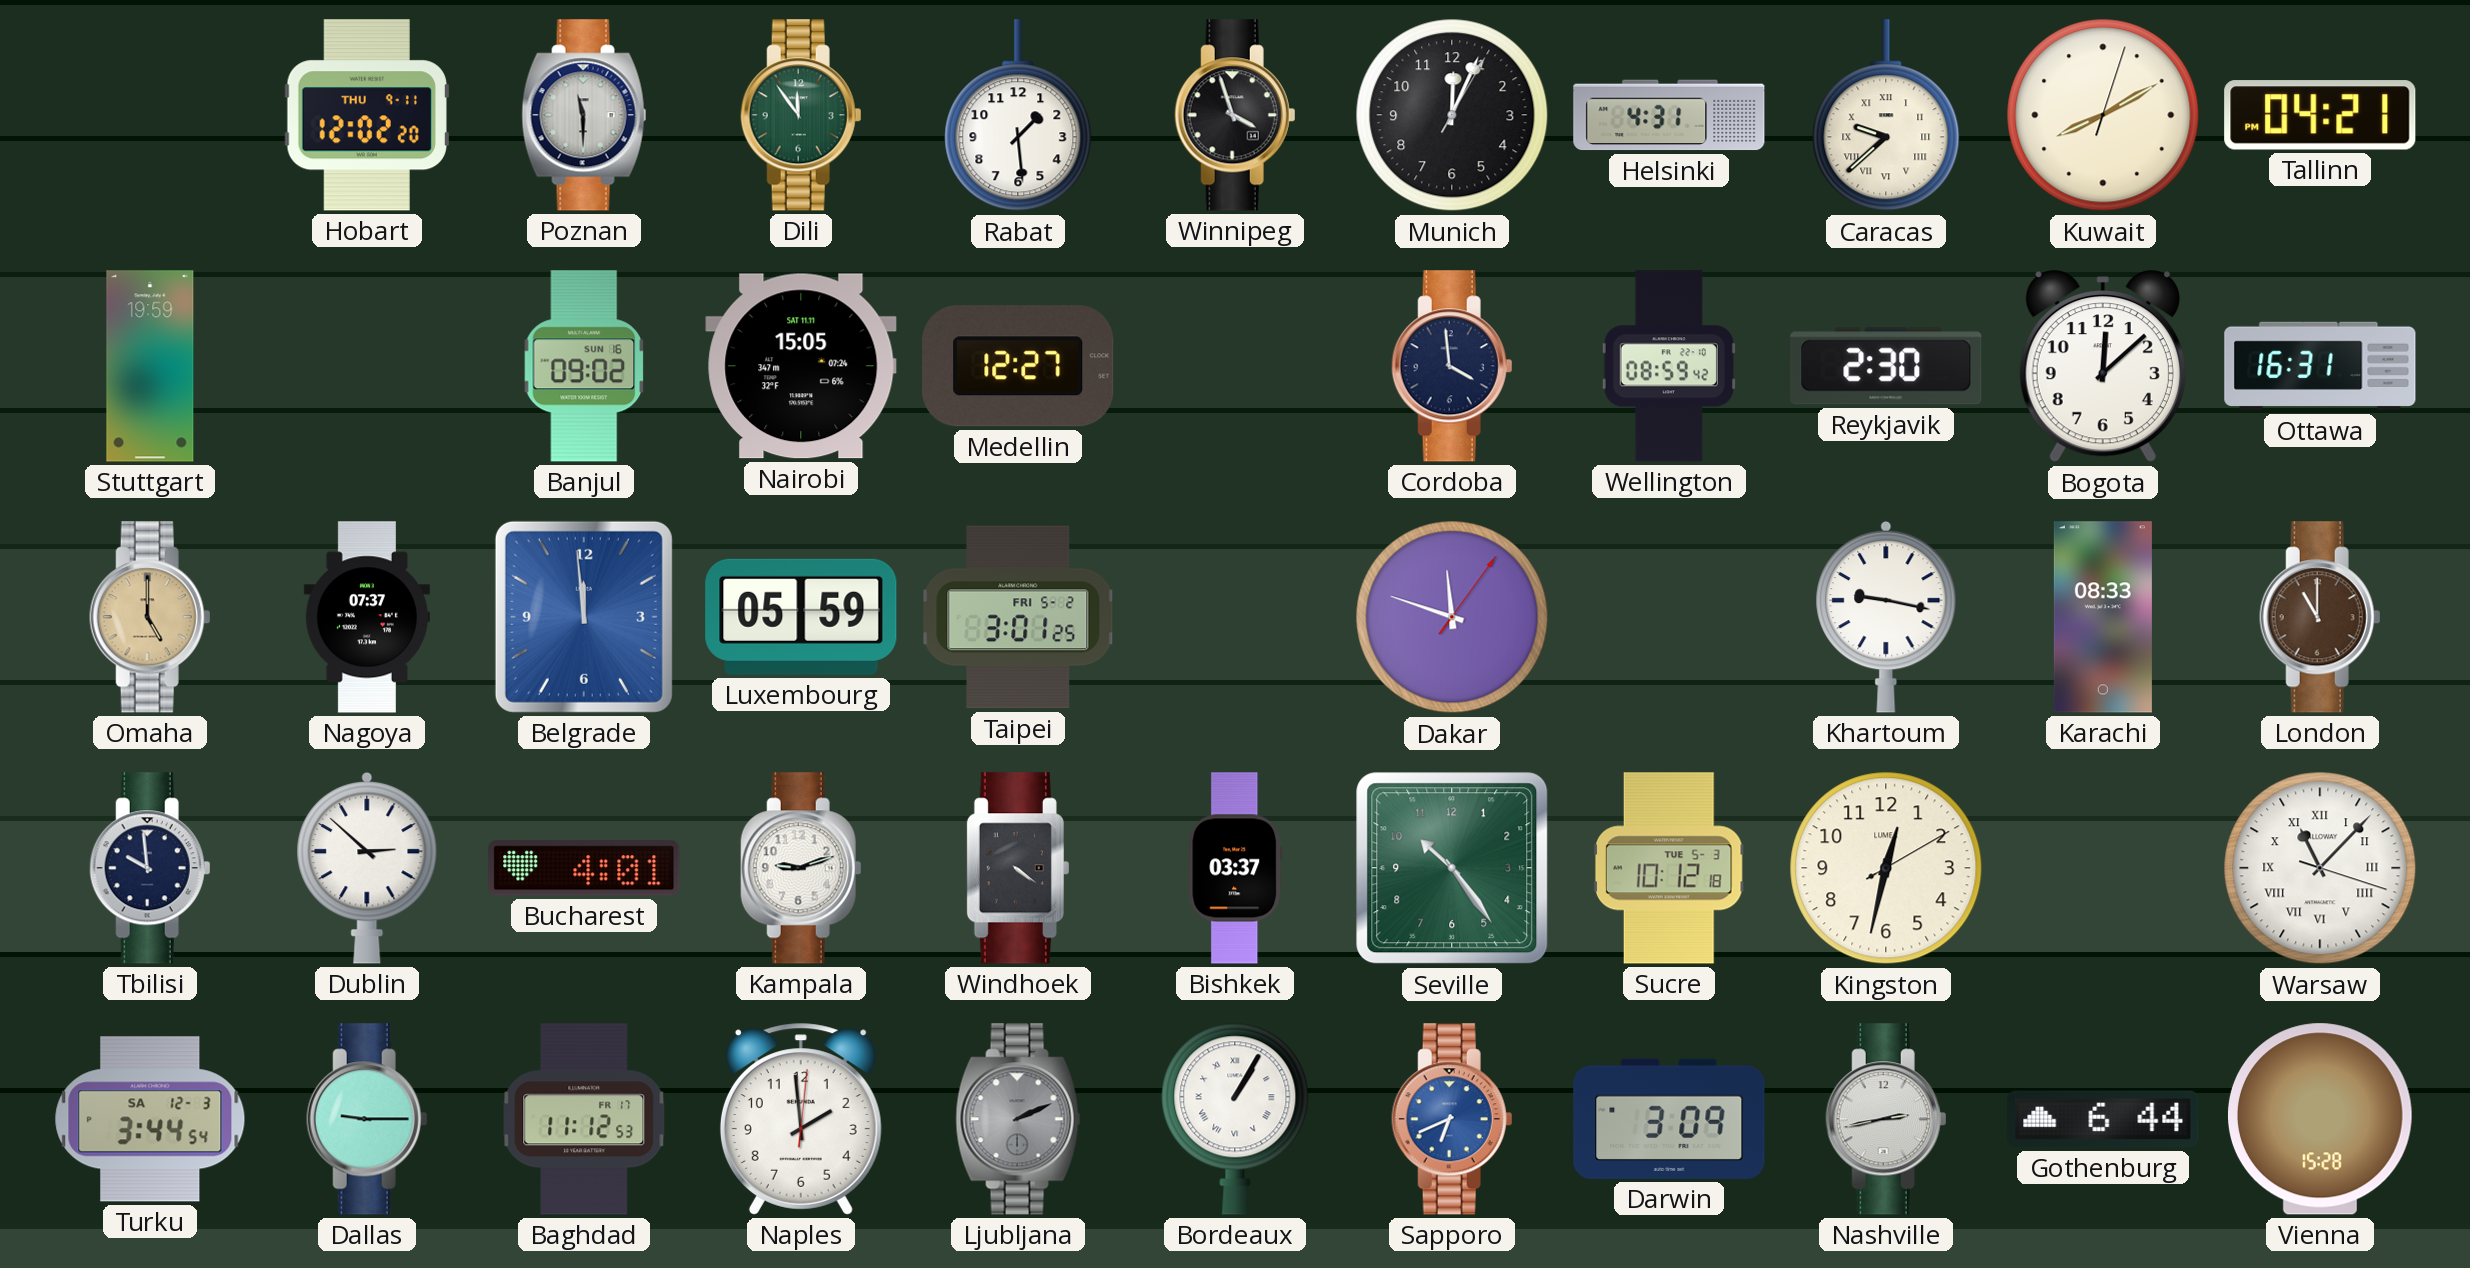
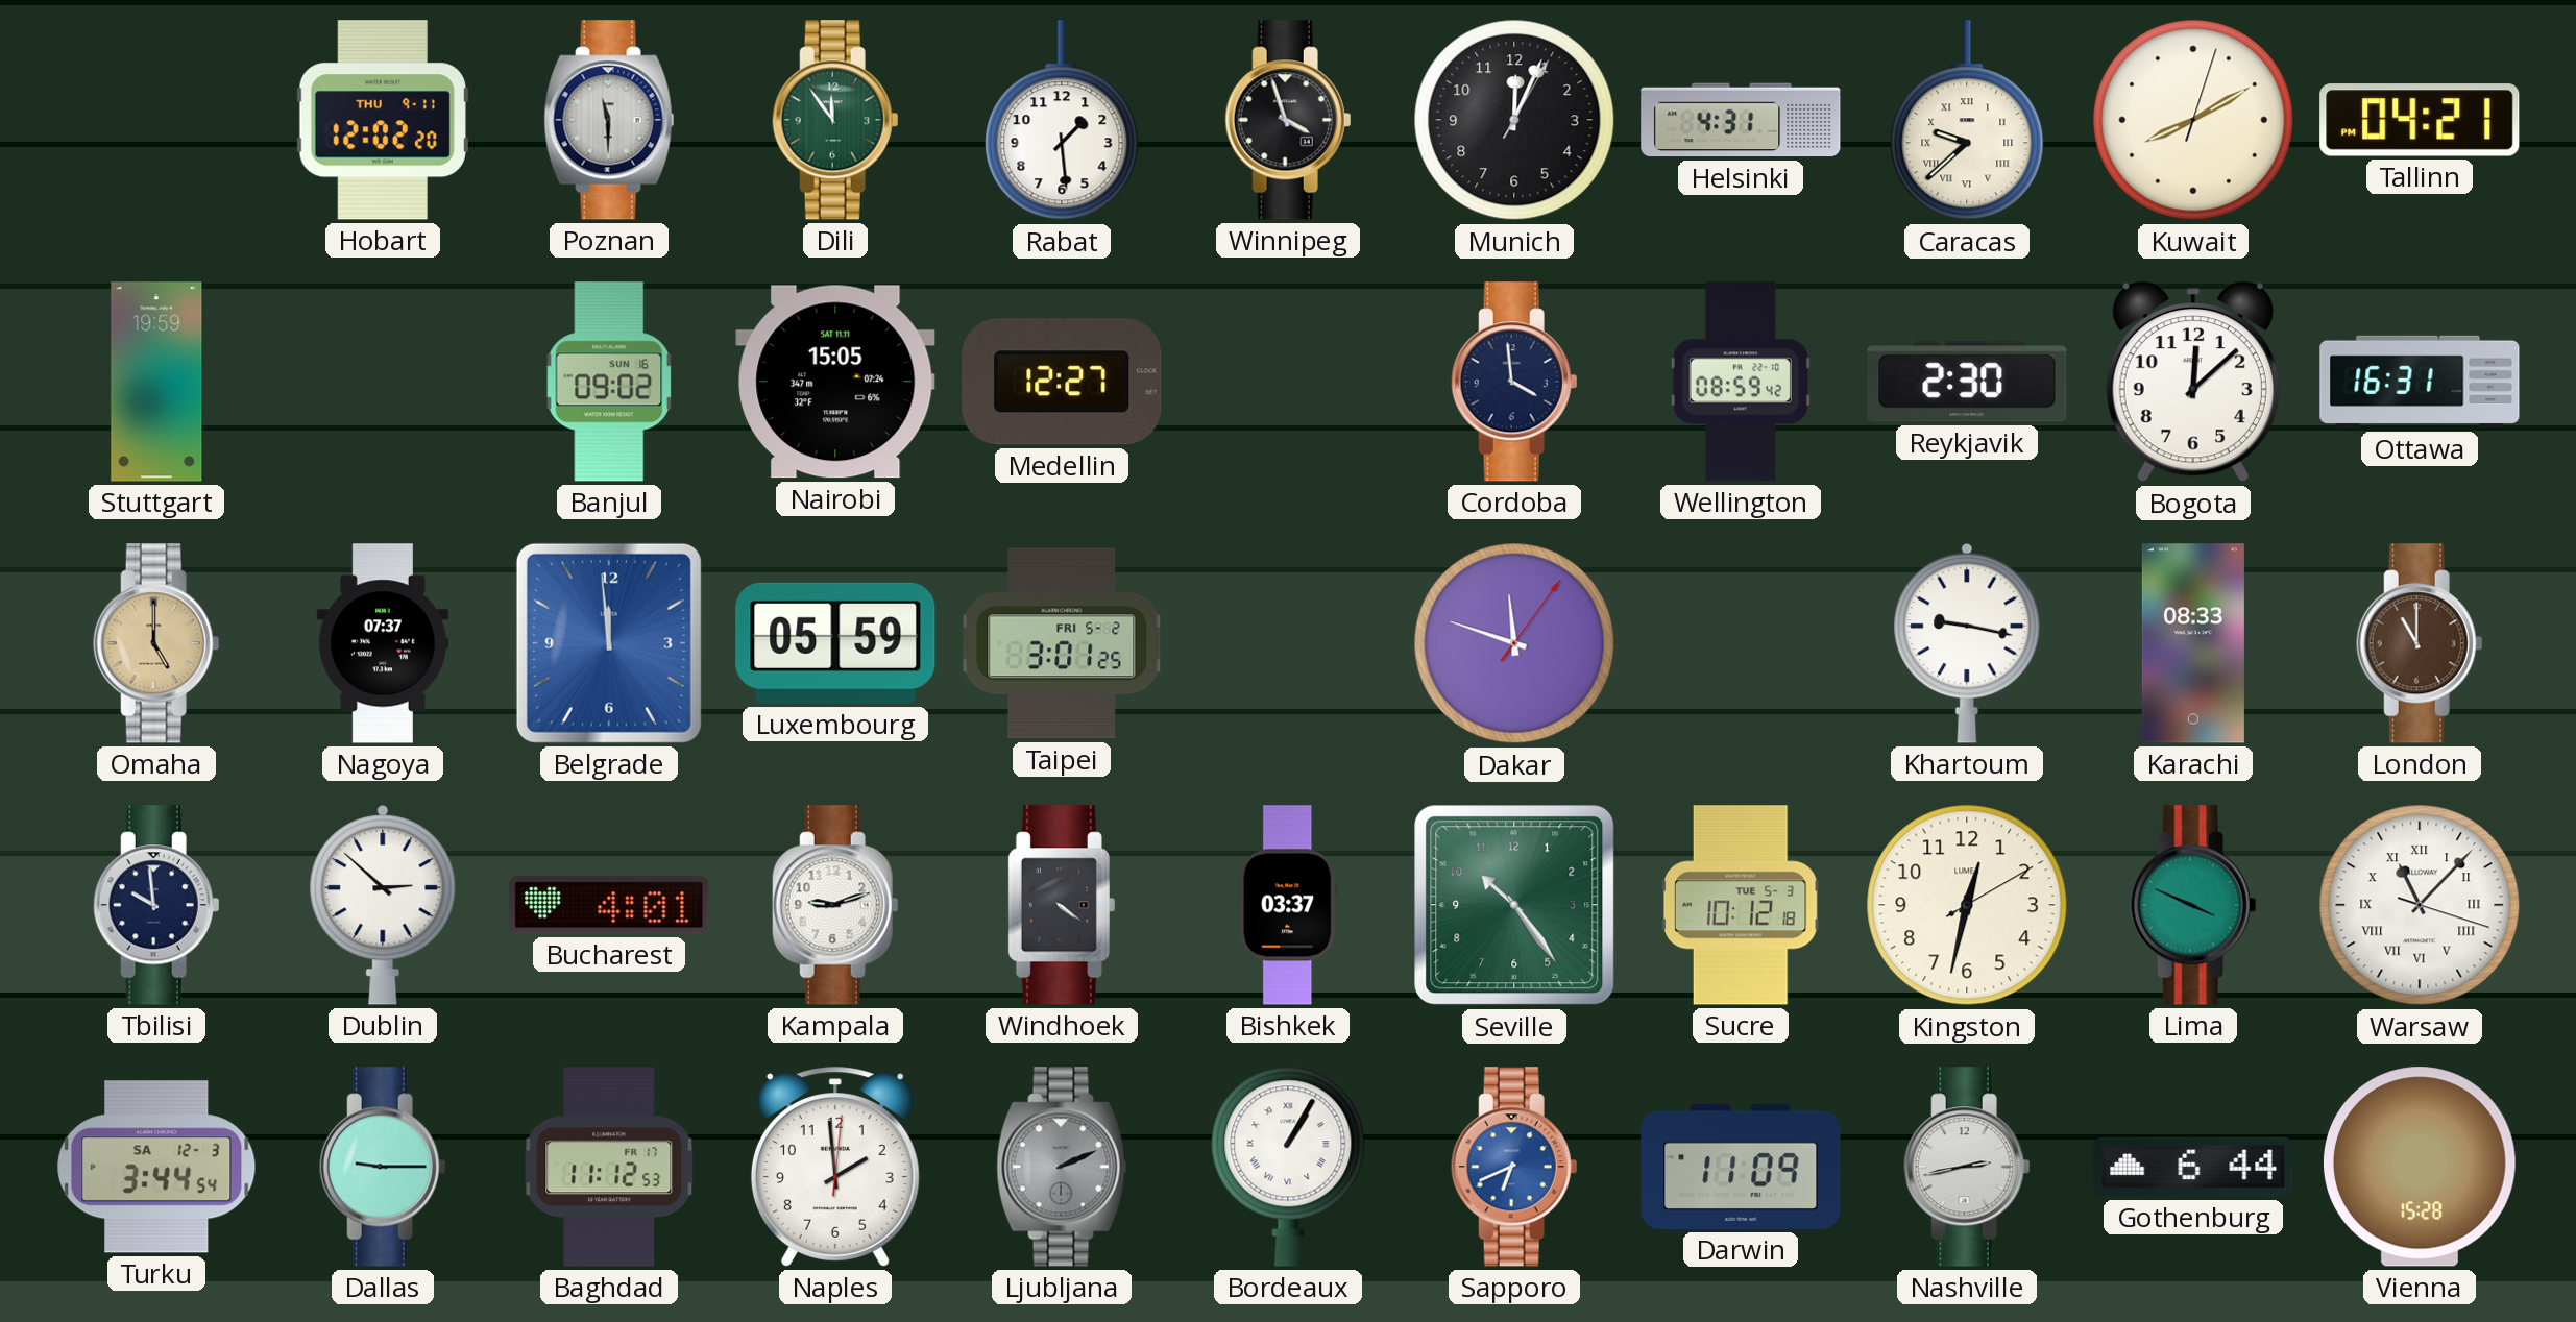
Lima: none -> 3:49 (2193, 905)
Darwin: 3:09 -> 11:09 (1741, 1167)
